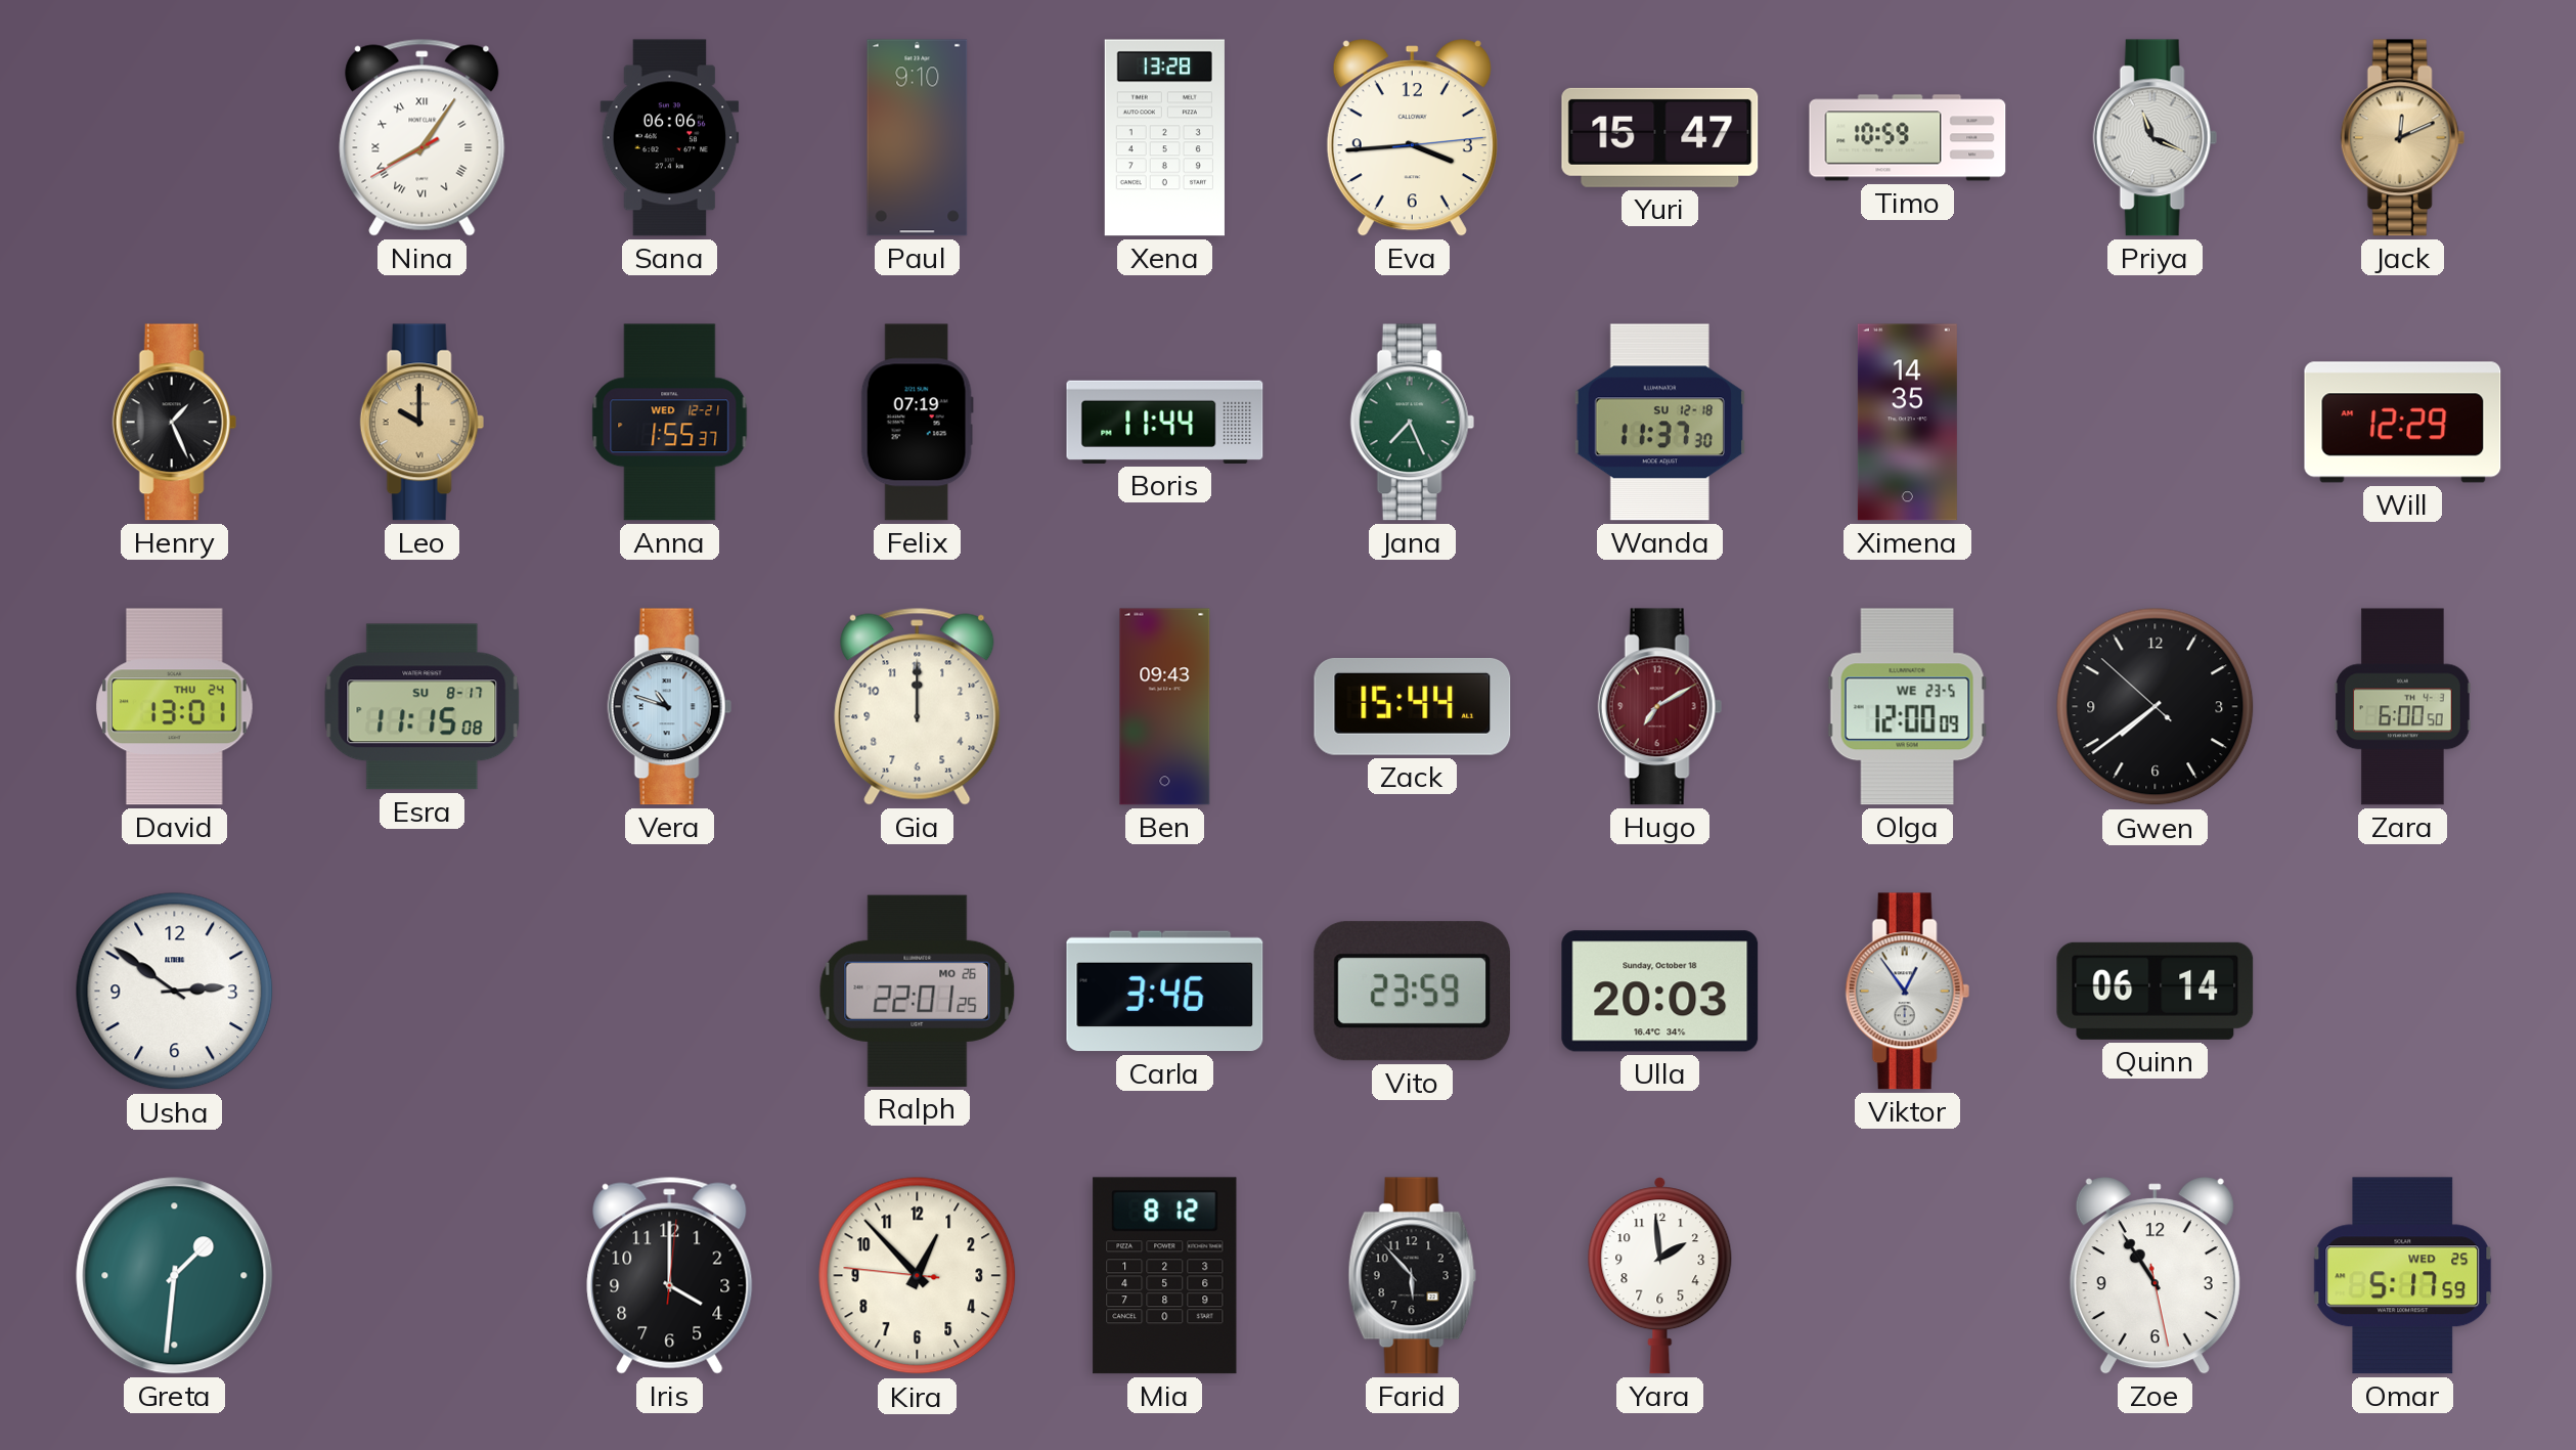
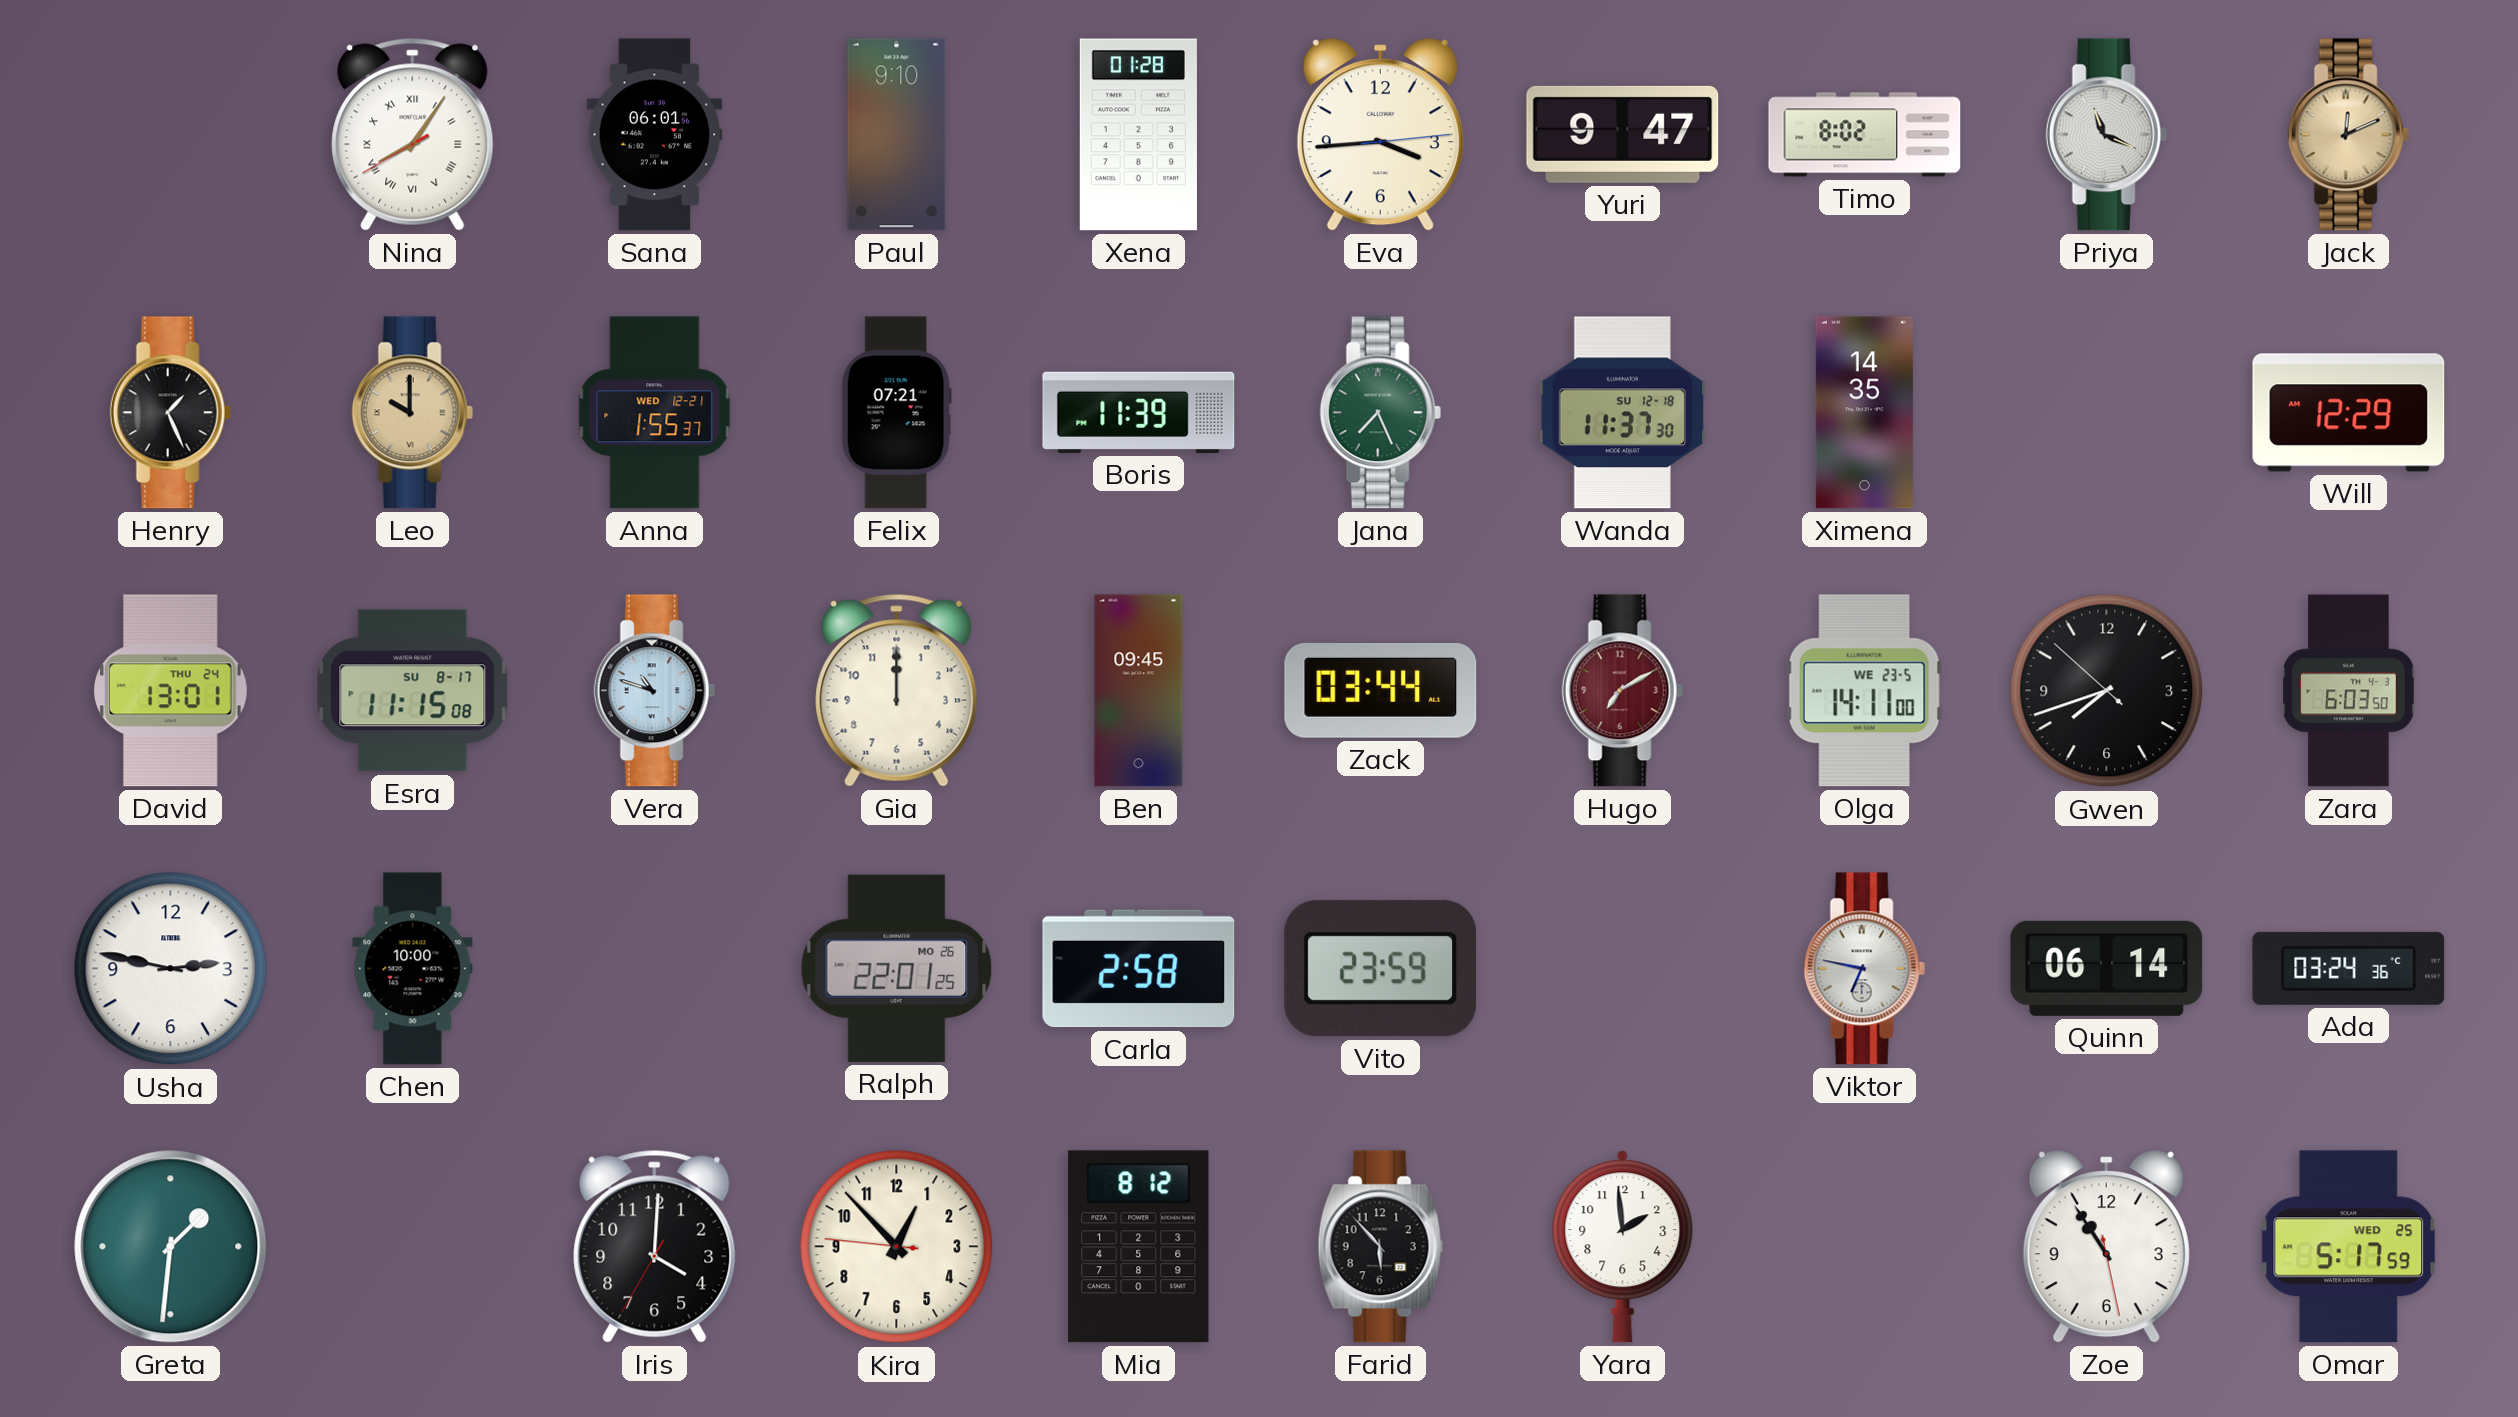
Sana: 06:06 -> 06:01 (655, 135)
Xena: 13:28 -> 01:28 (1138, 135)
Yuri: 15:47 -> 9:47 (1623, 134)
Timo: 10:59 -> 8:02 (1865, 135)
Felix: 07:19 -> 07:21 (896, 413)
Boris: 11:44 -> 11:39 (1139, 412)
Ben: 09:43 -> 09:45 (1139, 691)
Zack: 15:44 -> 03:44 (1381, 690)
Olga: 12:00 -> 14:11 (1864, 691)
Gwen: 7:38 -> 7:41 (2107, 691)
Zara: 6:00 -> 6:03 (2349, 691)
Usha: 2:51 -> 2:47 (171, 969)
Chen: none -> 10:00 (413, 969)
Carla: 3:46 -> 2:58 (1139, 969)
Ulla: 20:03 -> none (1660, 992)
Viktor: 12:54 -> 6:47 (1864, 969)
Ada: none -> 03:24 (2349, 968)
Iris: 4:00:01 -> 4:00:35 (655, 1246)
